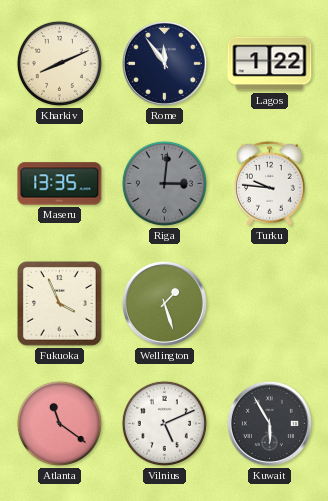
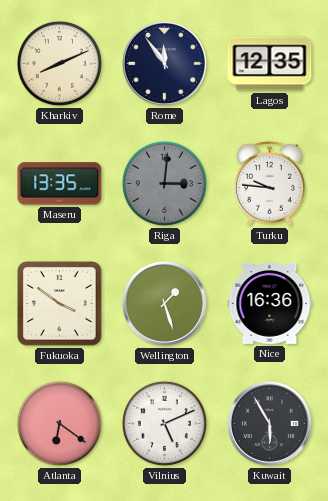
Lagos: 1:22 -> 12:35 (270, 64)
Fukuoka: 3:56 -> 3:51 (60, 304)
Nice: none -> 16:36 (270, 303)
Atlanta: 11:21 -> 6:21 (59, 423)
